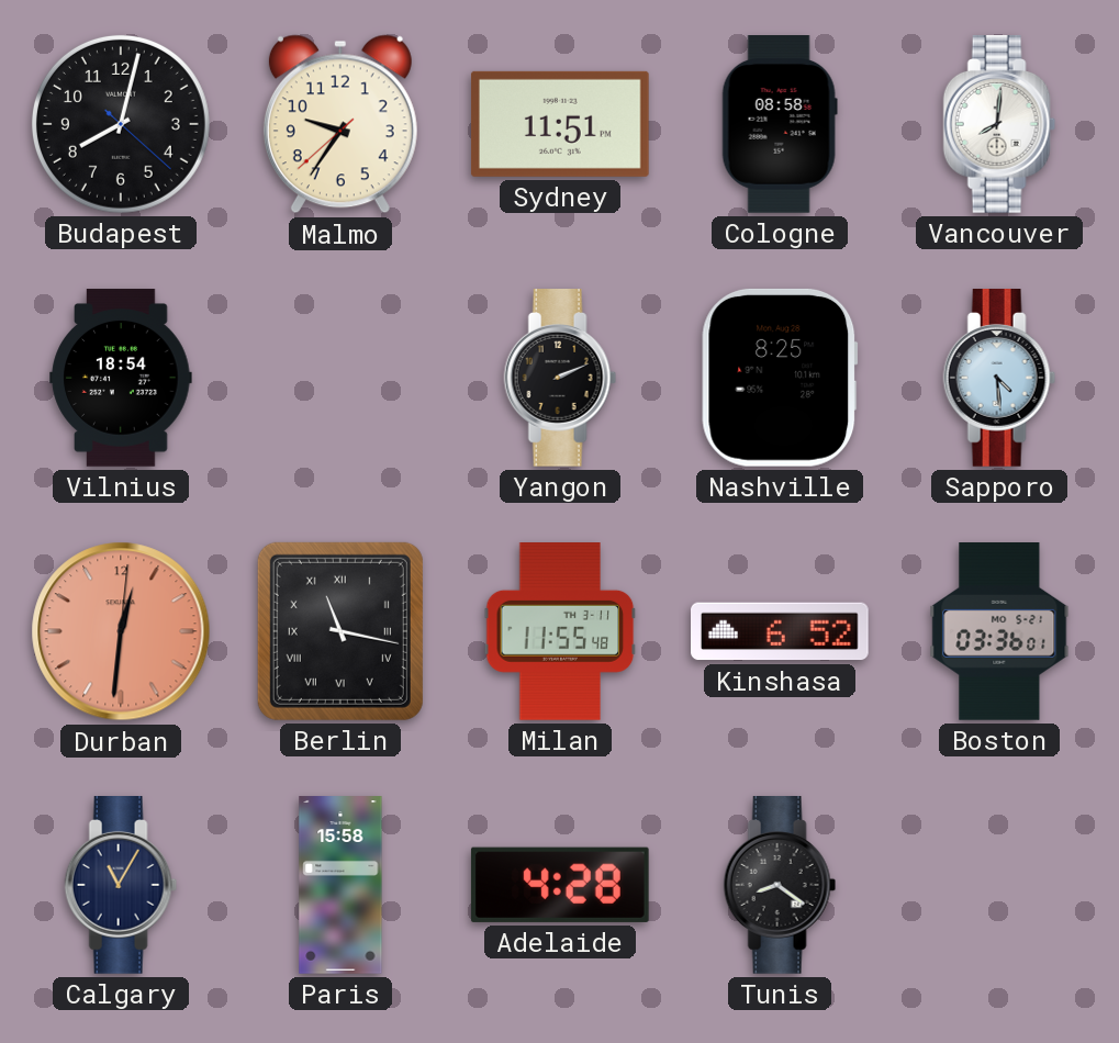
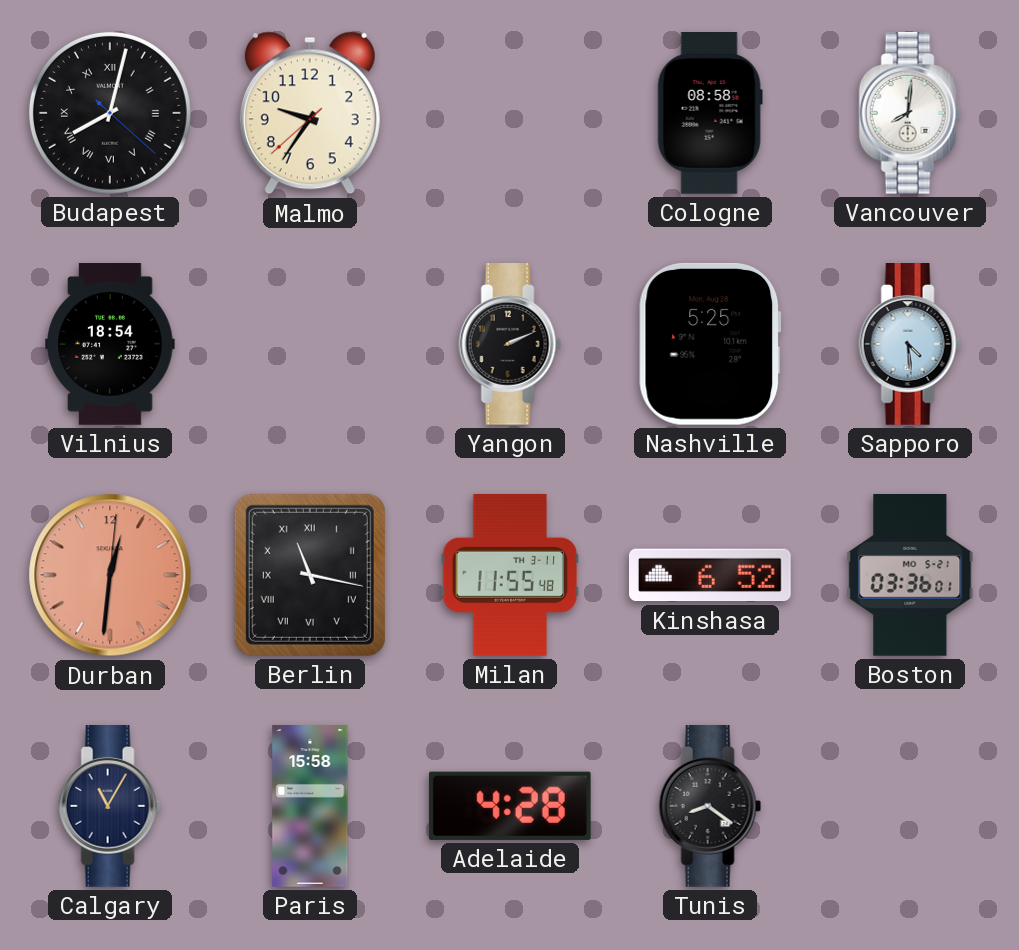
Budapest numerals: Arabic -> Roman (110, 113)
Sydney: 11:51 -> none (560, 124)
Nashville: 8:25 -> 5:25 (710, 344)
